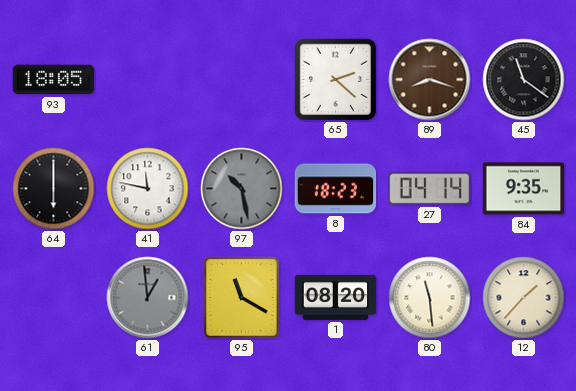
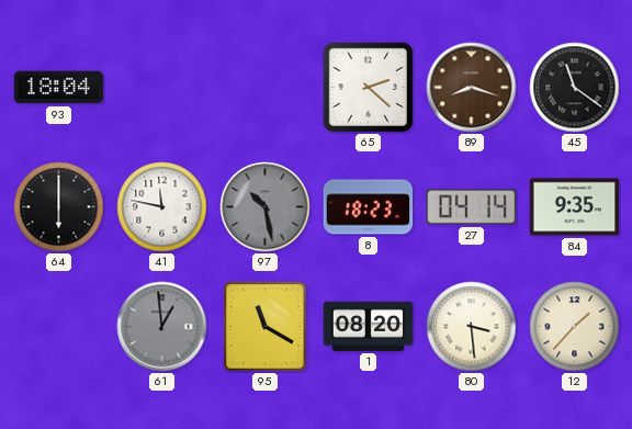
93: 18:05 -> 18:04 (59, 88)
80: 11:29 -> 3:29 (472, 327)
